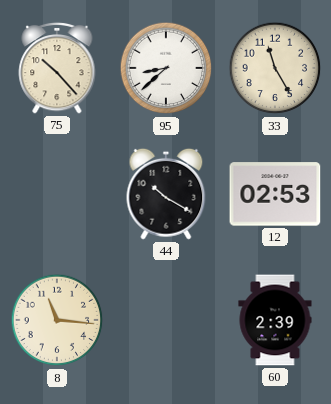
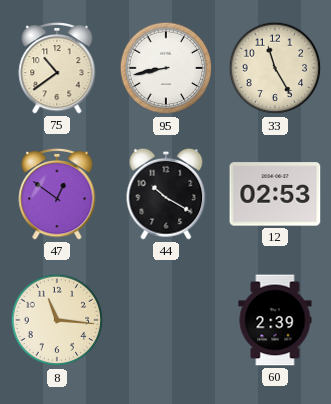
75: 10:23 -> 10:39 (57, 68)
95: 8:38 -> 8:43 (166, 68)
47: none -> 12:51 (57, 194)
